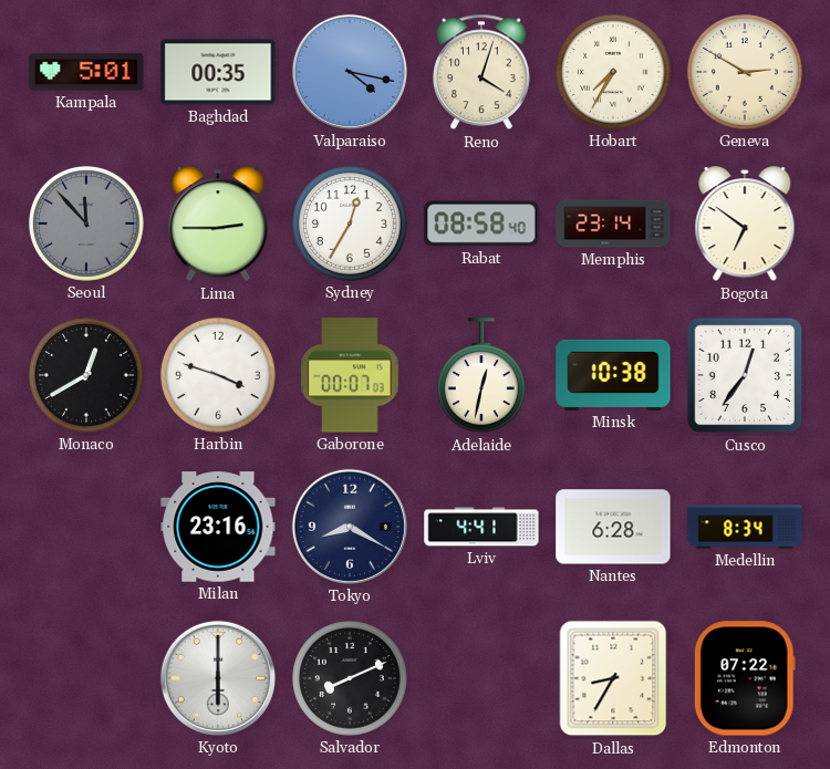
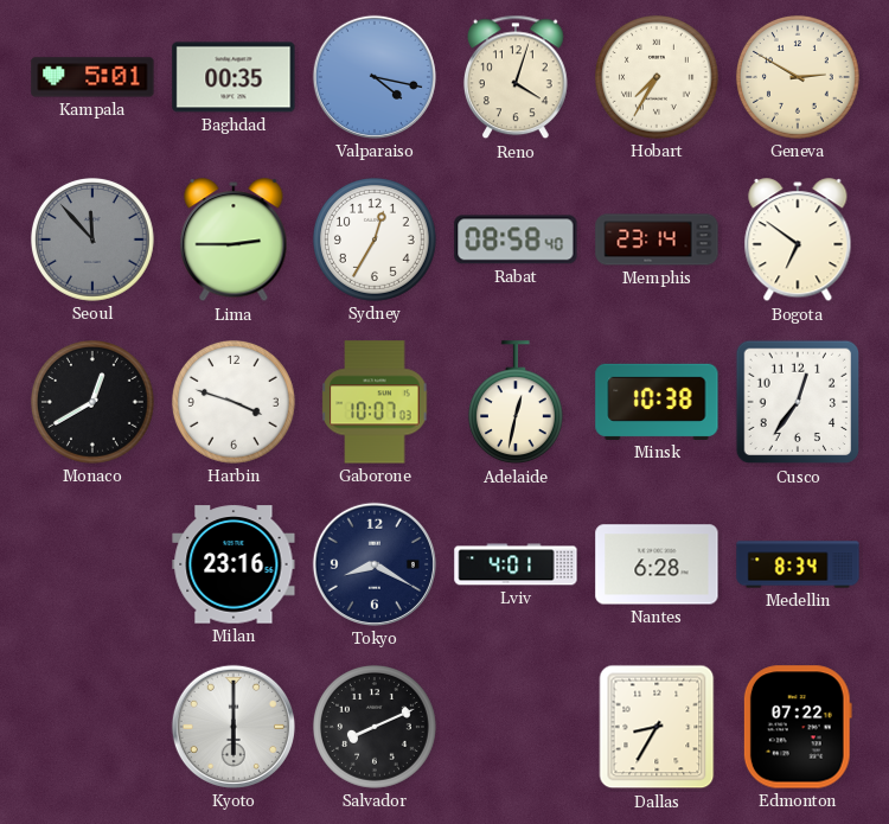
Gaborone: 00:07 -> 10:07 (375, 402)
Lviv: 4:41 -> 4:01 (516, 564)
